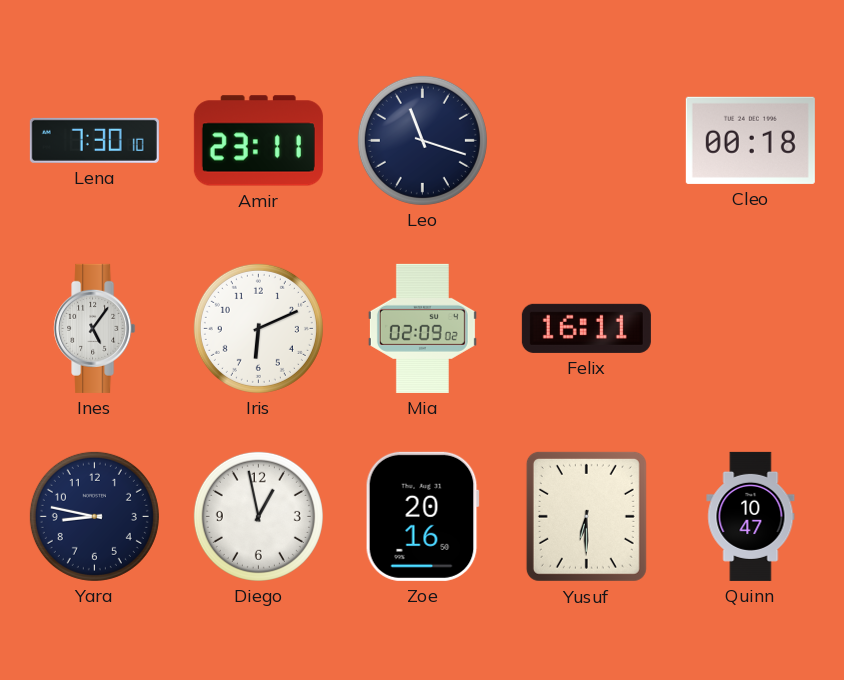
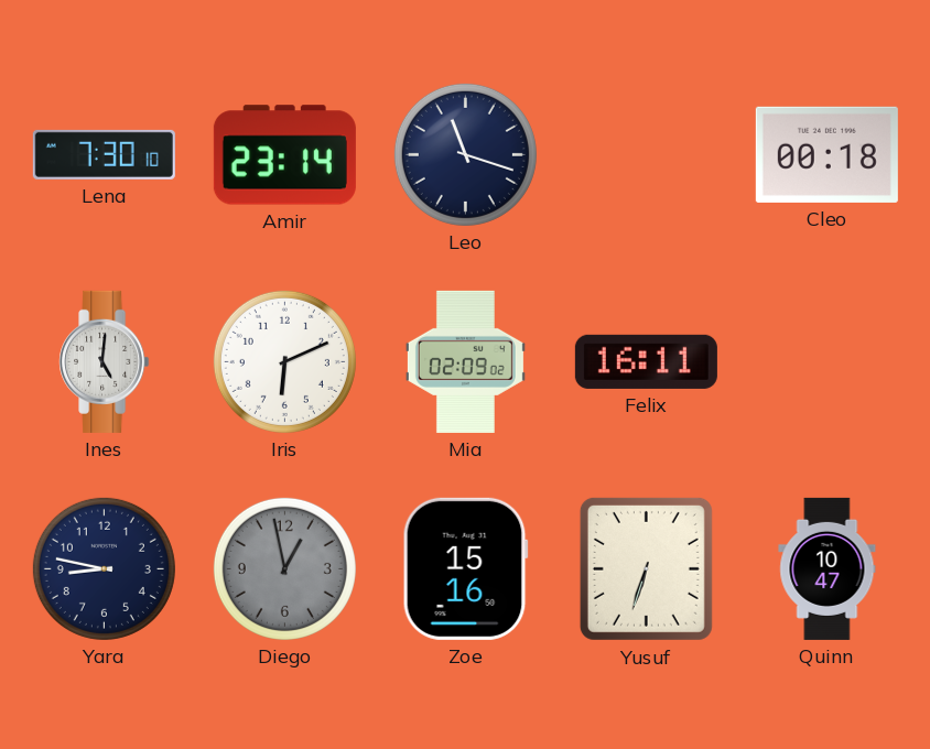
Amir: 23:11 -> 23:14 (284, 155)
Ines: 5:06 -> 5:01 (105, 361)
Diego dial: white -> grey (284, 568)
Zoe: 20:16 -> 15:16 (465, 568)
Yusuf: 6:30 -> 6:33 (646, 568)
